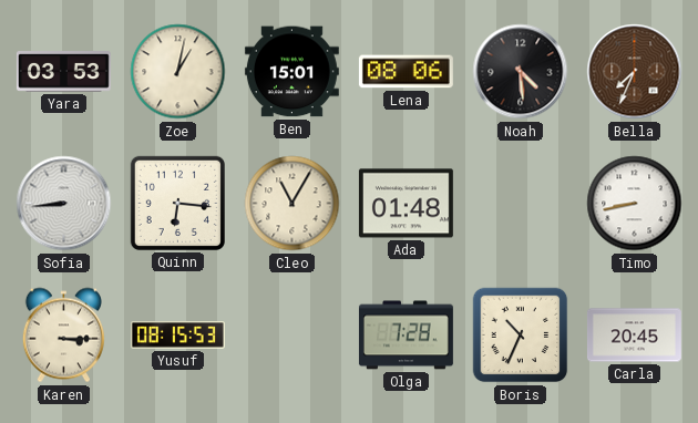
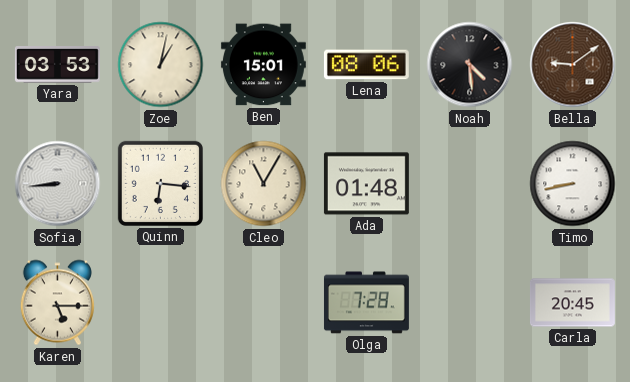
Bella: 7:34 -> 9:09 (573, 65)
Karen: 3:15 -> 5:15 (57, 303)
Yusuf: 08:15 -> none (177, 336)
Boris: 10:34 -> none (521, 336)
